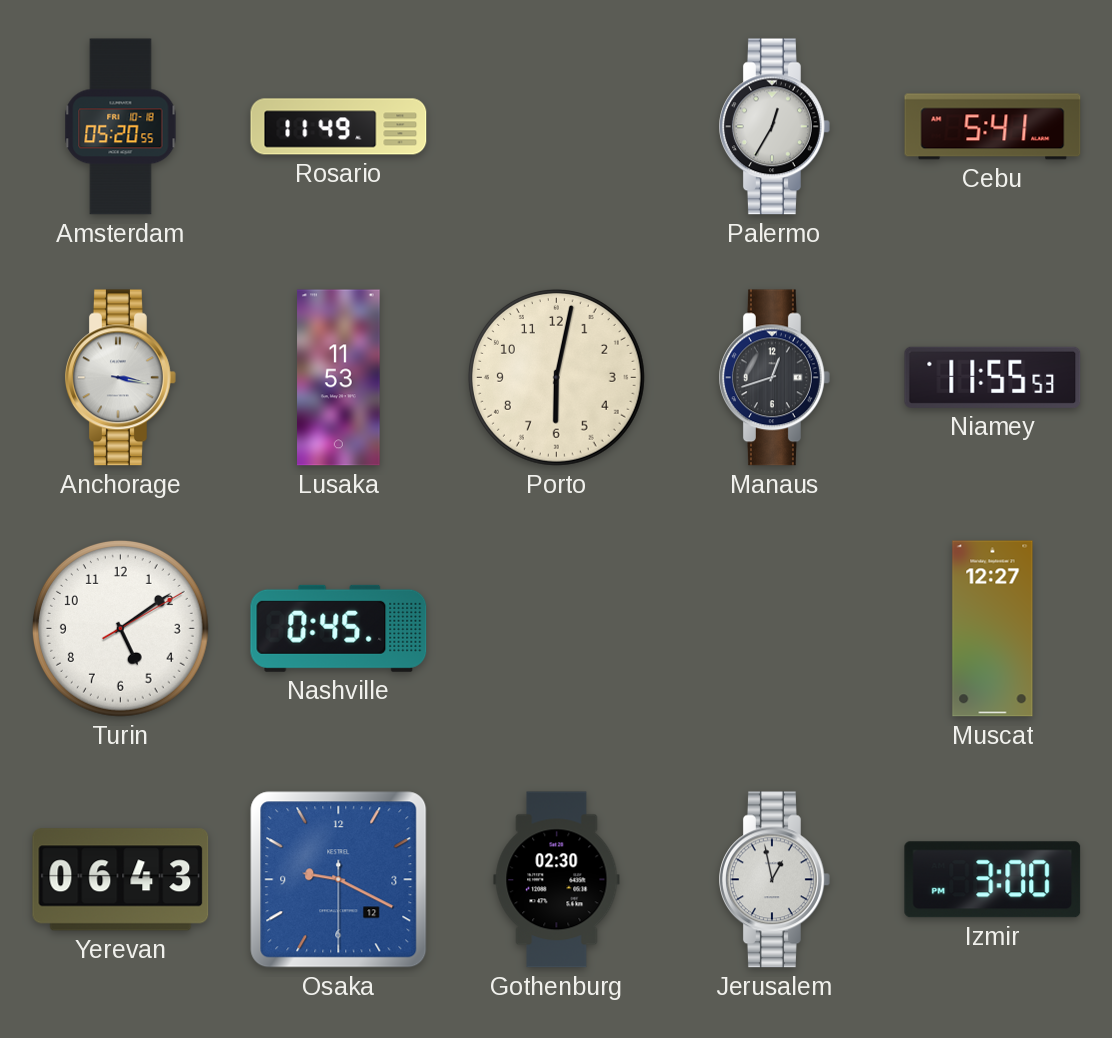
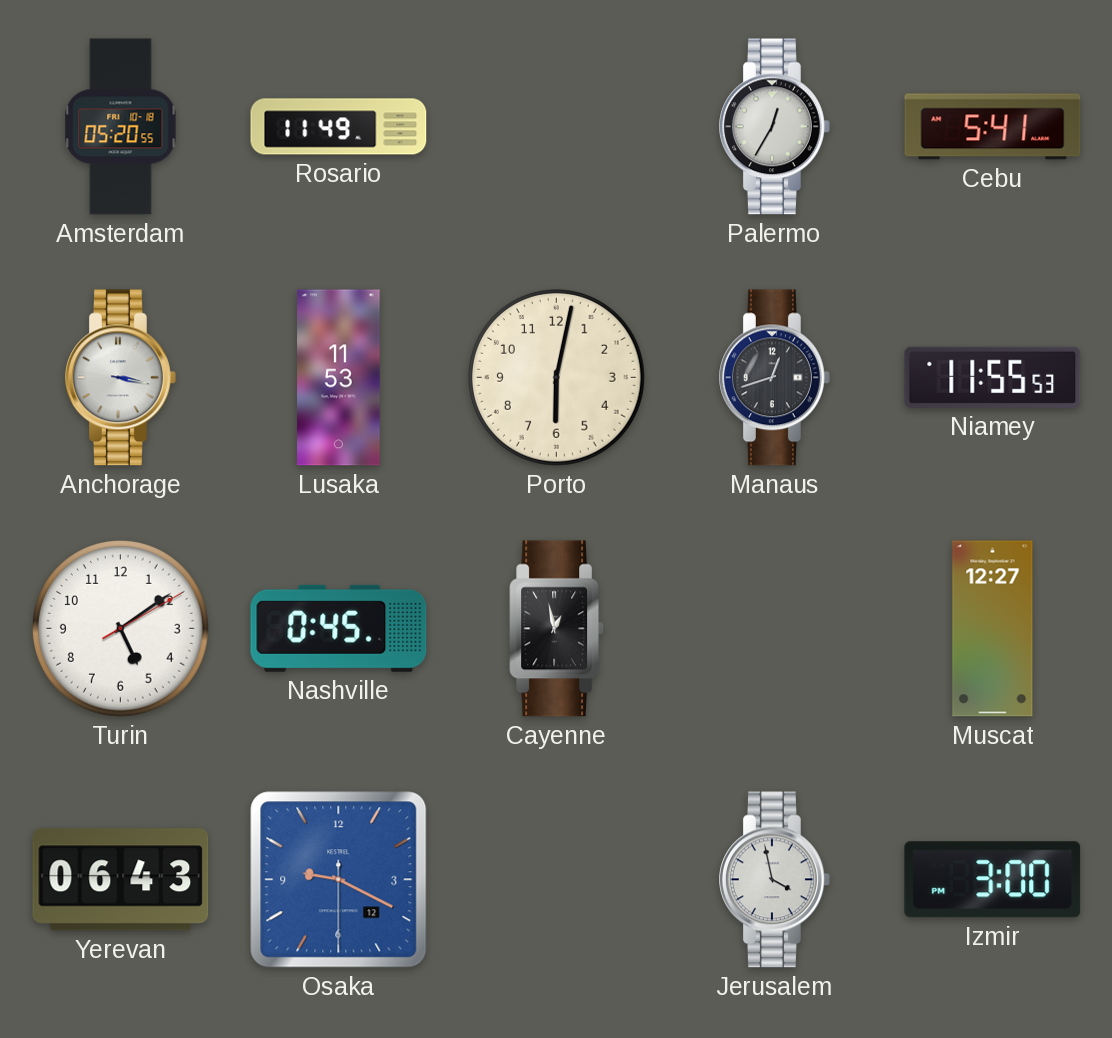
Cayenne: none -> 12:58 (557, 629)
Gothenburg: 02:30 -> none (557, 880)
Jerusalem: 12:58 -> 3:58 (775, 880)
